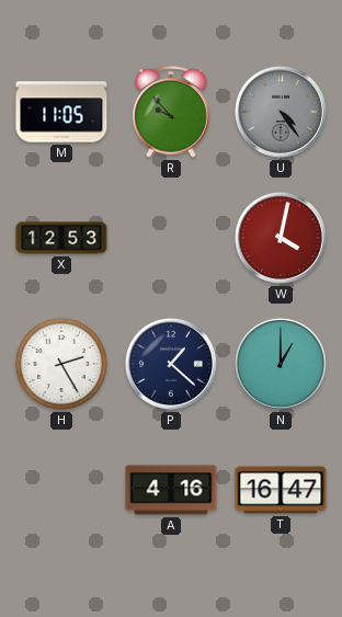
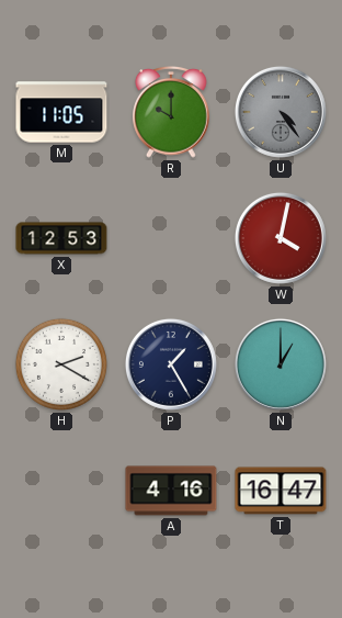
R: 9:53 -> 10:00 (171, 112)
H: 2:25 -> 2:20 (61, 364)
P: 1:22 -> 1:25 (171, 364)
